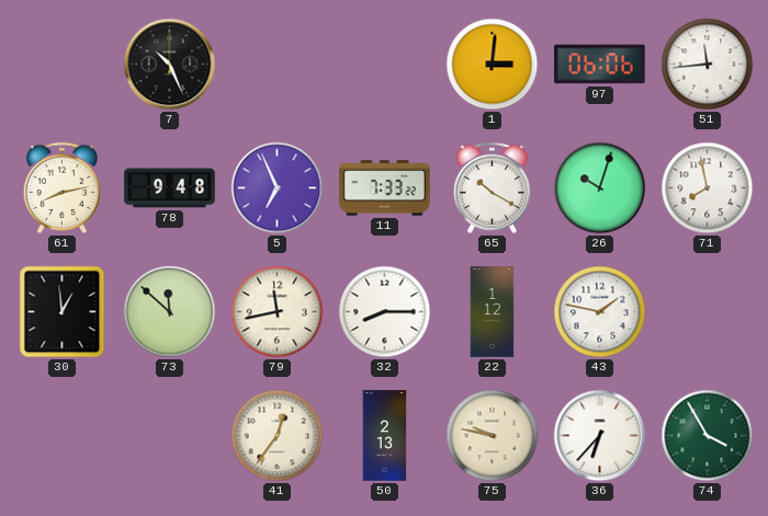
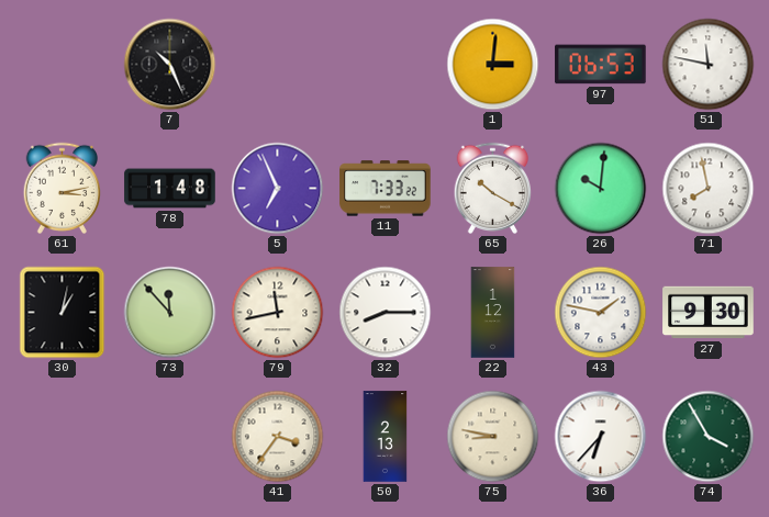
97: 06:06 -> 06:53 (601, 65)
51: 11:44 -> 11:47 (709, 65)
61: 8:13 -> 3:13 (62, 188)
78: 9:48 -> 1:48 (170, 189)
26: 10:03 -> 10:01 (601, 189)
30: 12:59 -> 1:02 (63, 313)
73: 11:52 -> 11:53 (170, 313)
27: none -> 9:30 (709, 313)
41: 12:36 -> 3:36 (278, 437)
75: 9:47 -> 8:47 (493, 437)
